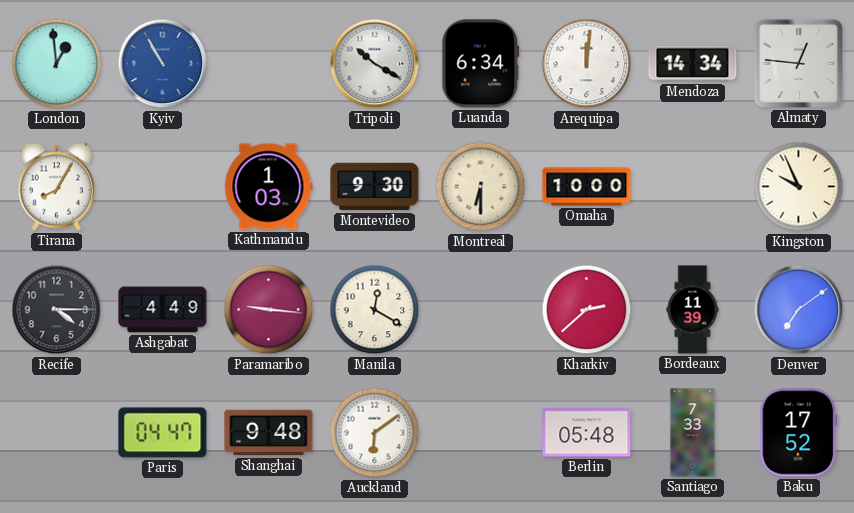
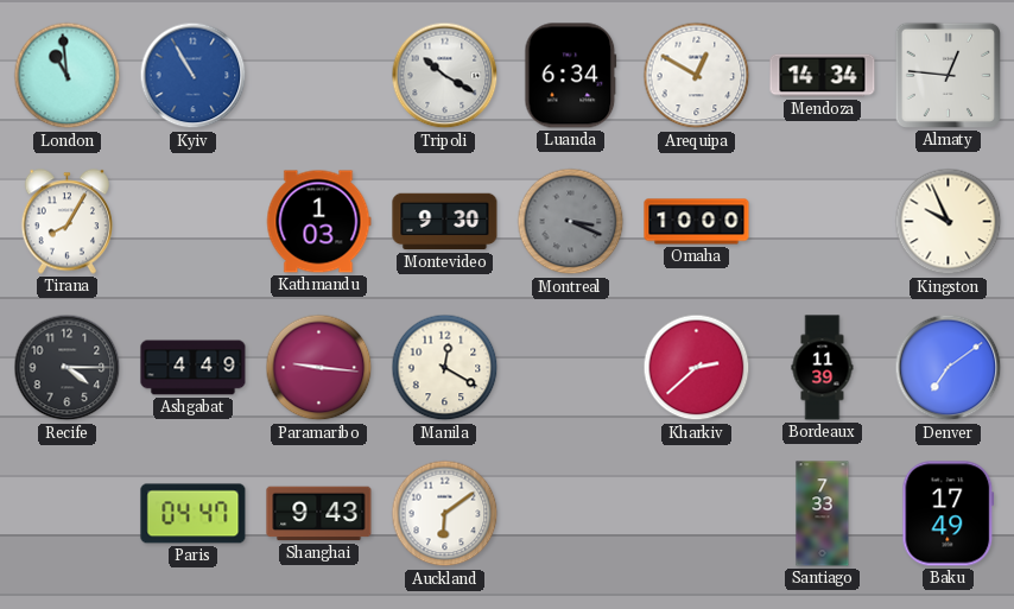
London: 12:59 -> 10:59 (68, 76)
Arequipa: 12:01 -> 12:50 (697, 76)
Montreal: 6:30 -> 3:19 (571, 222)
Montreal dial: cream -> grey (571, 222)
Shanghai: 9:48 -> 9:43 (319, 514)
Berlin: 05:48 -> none (587, 433)
Baku: 17:52 -> 17:49 (949, 514)
